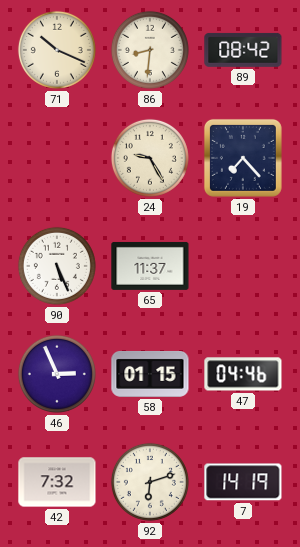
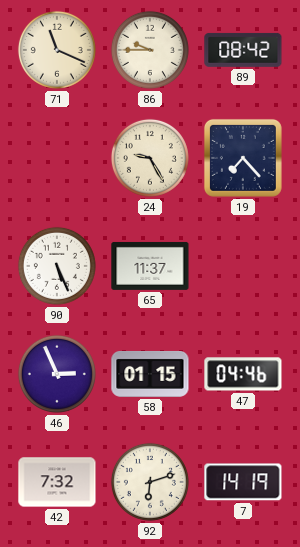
71: 10:19 -> 11:19 (57, 50)
86: 8:31 -> 9:45 (150, 50)
